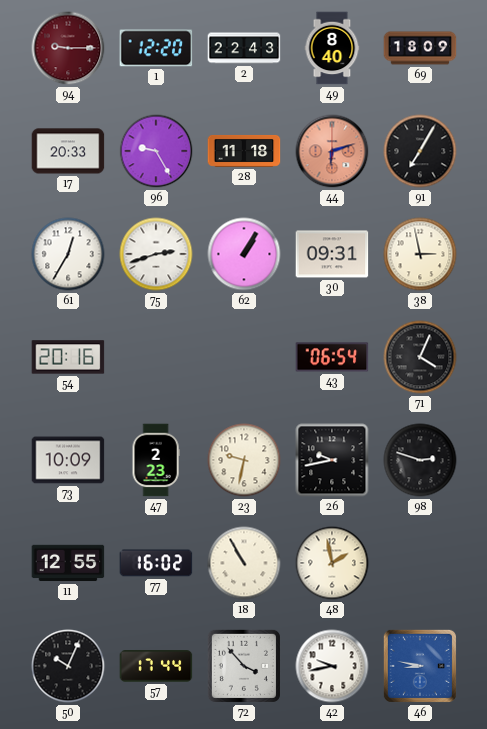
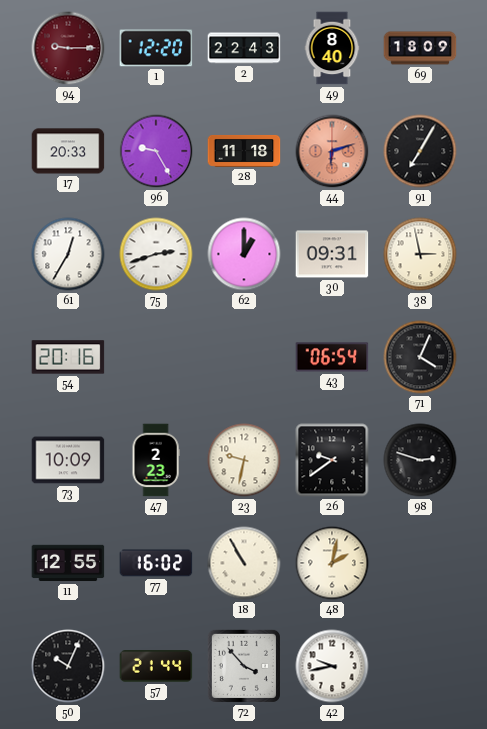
62: 1:05 -> 1:00 (244, 254)
26: 9:43 -> 9:39 (332, 460)
48: 1:58 -> 2:02 (332, 563)
57: 17:44 -> 21:44 (156, 666)
46: 8:47 -> none (420, 666)
